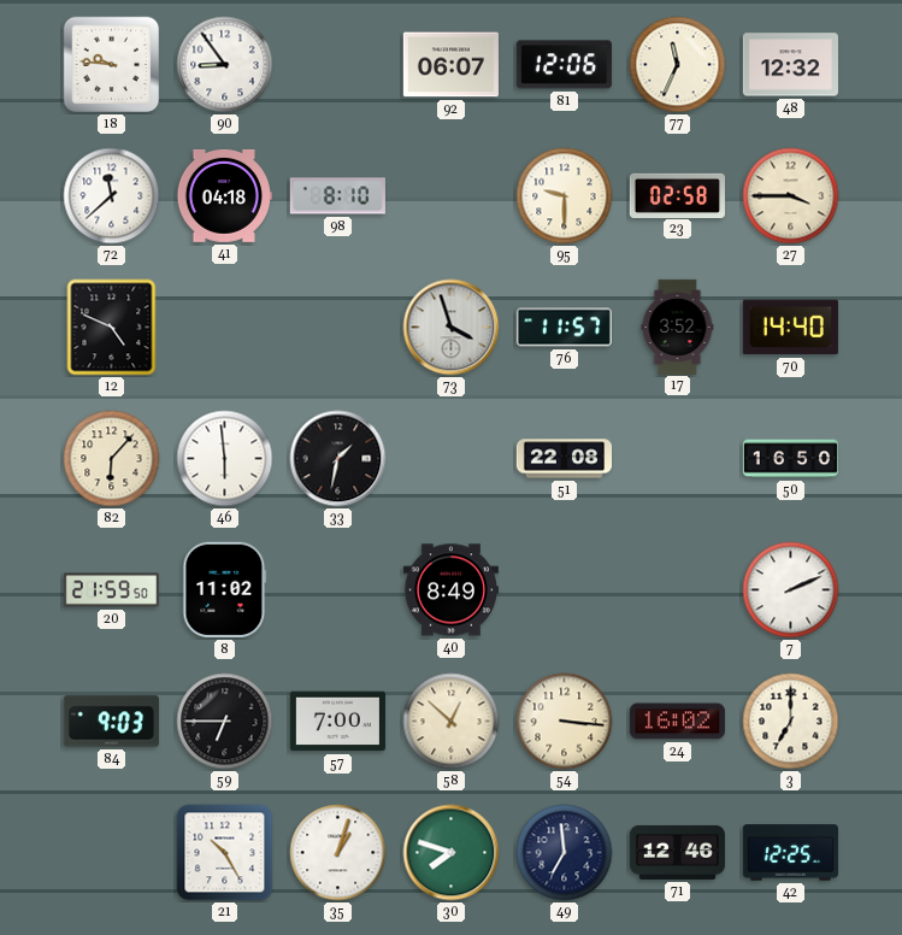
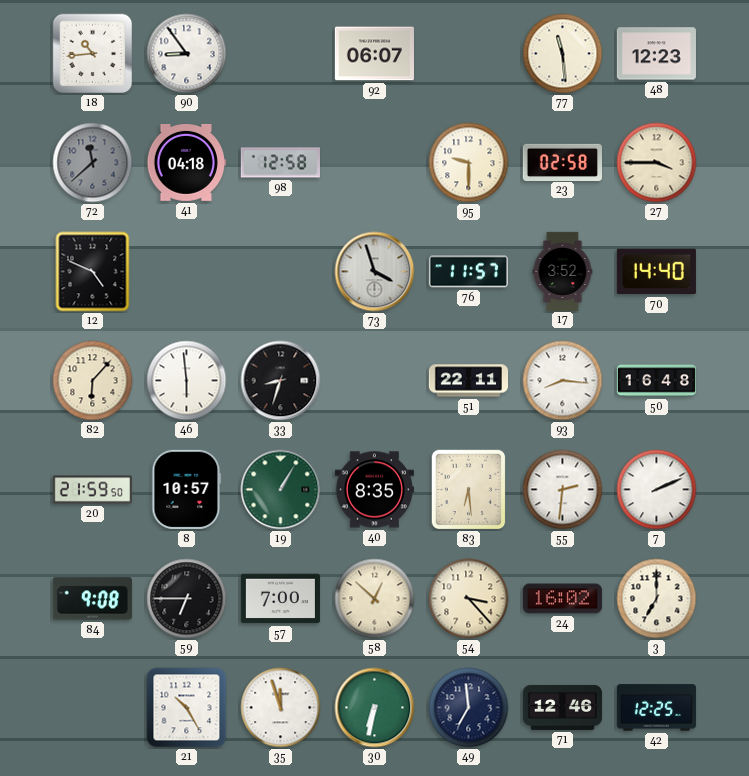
18: 9:46 -> 10:44 (93, 54)
81: 12:06 -> none (564, 65)
77: 11:34 -> 11:29 (563, 54)
48: 12:32 -> 12:23 (656, 54)
72 dial: white -> grey (93, 163)
98: 8:10 -> 12:58 (280, 163)
33: 1:32 -> 8:33 (281, 381)
51: 22:08 -> 22:11 (468, 381)
93: none -> 8:16 (563, 381)
50: 16:50 -> 16:48 (656, 381)
8: 11:02 -> 10:57 (187, 489)
19: none -> 1:05 (281, 490)
40: 8:49 -> 8:35 (374, 490)
83: none -> 6:29 (469, 490)
55: none -> 2:31 (563, 490)
84: 9:03 -> 9:08 (92, 599)
54: 3:16 -> 3:23 (469, 599)
35: 1:03 -> 11:57 (281, 708)
30: 7:48 -> 6:32 (375, 708)
